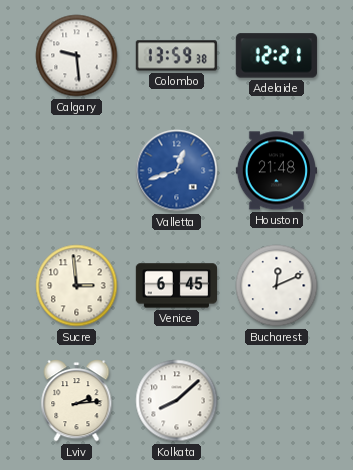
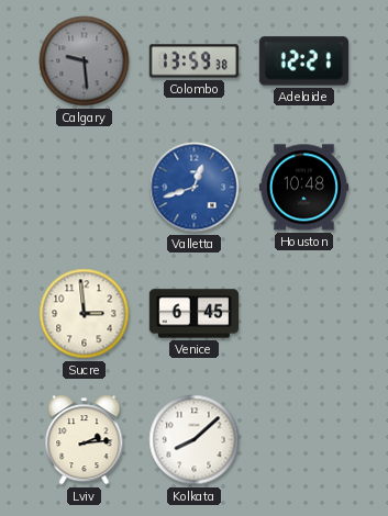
Calgary dial: white -> grey (85, 61)
Houston: 21:48 -> 10:48 (303, 188)
Bucharest: 12:11 -> none (277, 286)
